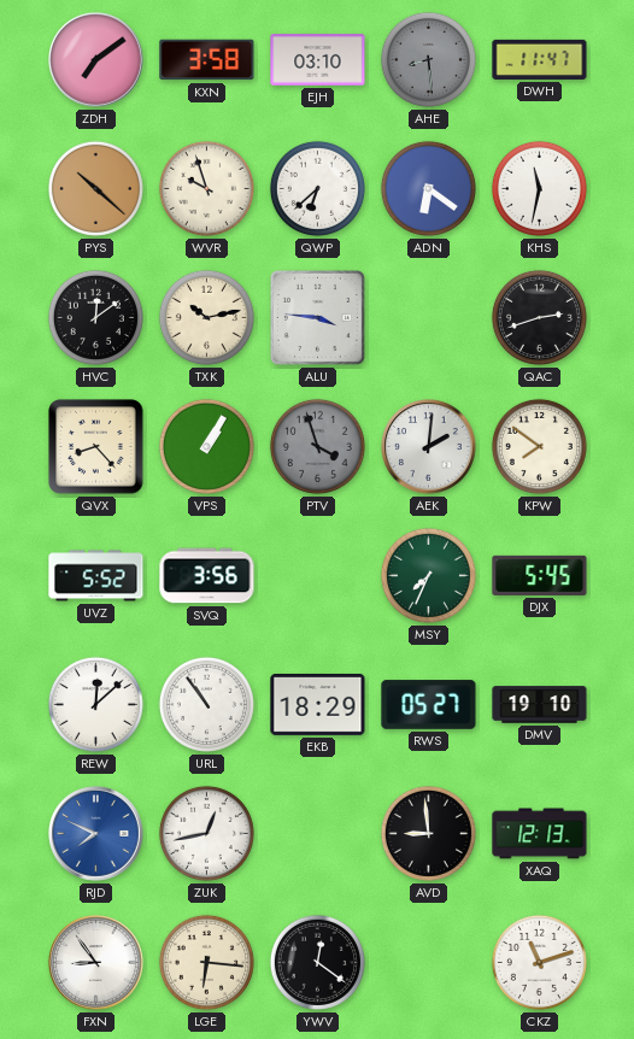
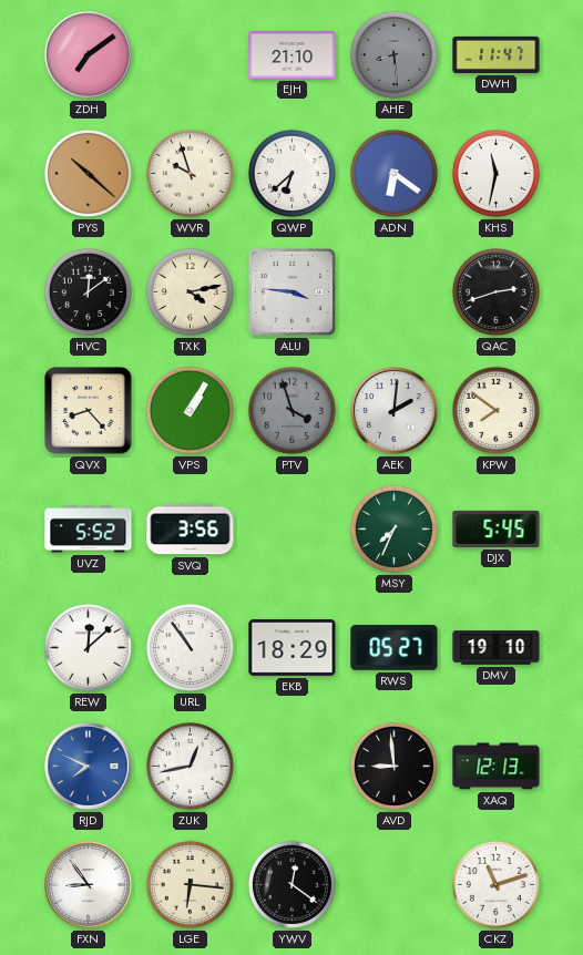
KXN: 3:58 -> none (207, 60)
EJH: 03:10 -> 21:10 (293, 55)
TXK: 10:13 -> 4:13 (190, 291)
